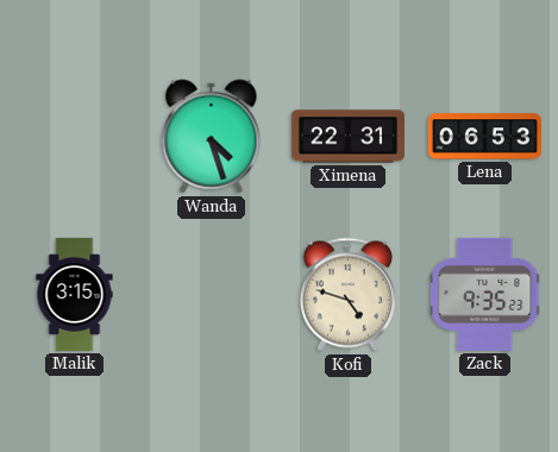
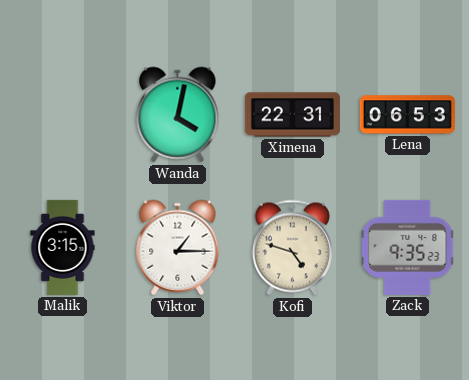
Wanda: 4:27 -> 4:02 (178, 115)
Viktor: none -> 1:15 (178, 248)
